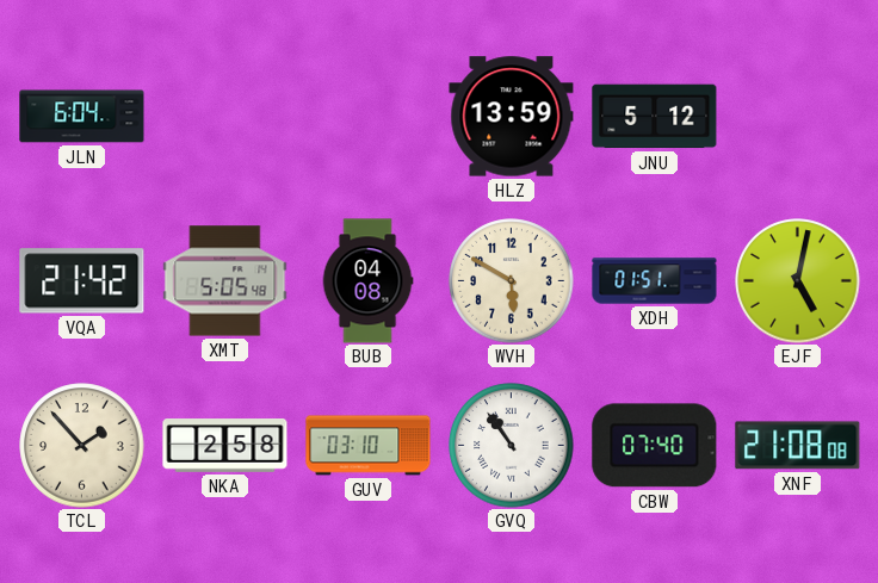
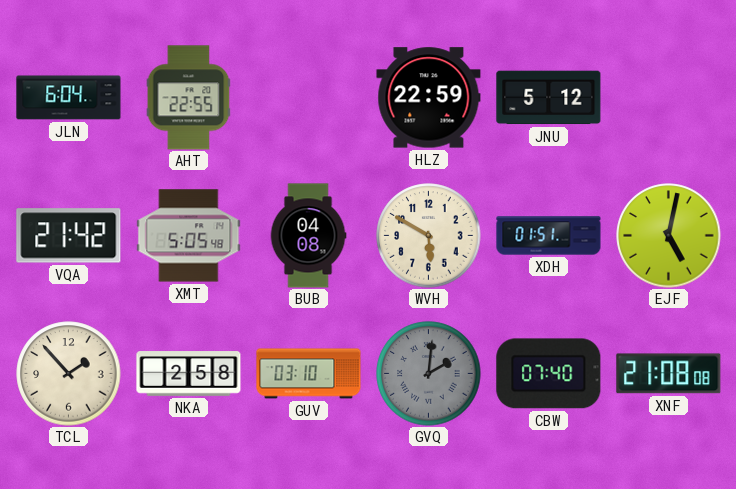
AHT: none -> 22:55 (189, 98)
HLZ: 13:59 -> 22:59 (429, 98)
GVQ: 10:54 -> 2:01 (429, 374)
GVQ dial: white -> grey (429, 374)
